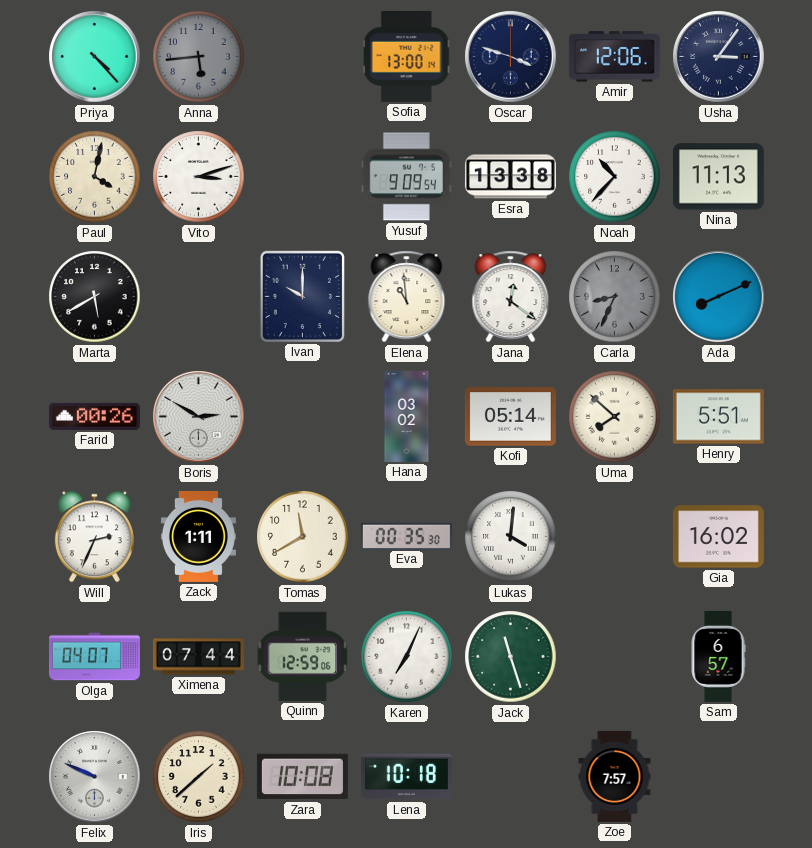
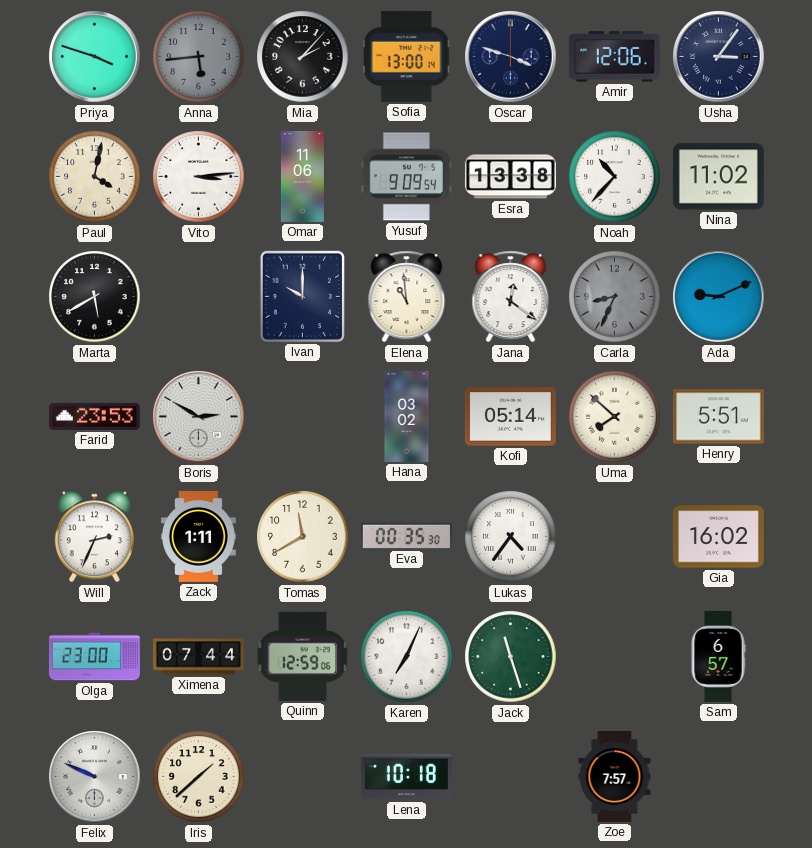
Priya: 4:23 -> 3:48 (95, 57)
Mia: none -> 2:07 (303, 57)
Vito: 3:12 -> 3:14 (199, 177)
Omar: none -> 11:06 (302, 176)
Nina: 11:13 -> 11:02 (718, 177)
Ada: 8:11 -> 9:11 (719, 297)
Farid: 00:26 -> 23:53 (94, 416)
Lukas: 4:01 -> 4:36 (511, 537)
Olga: 04:07 -> 23:00 (94, 657)
Zara: 10:08 -> none (302, 777)
